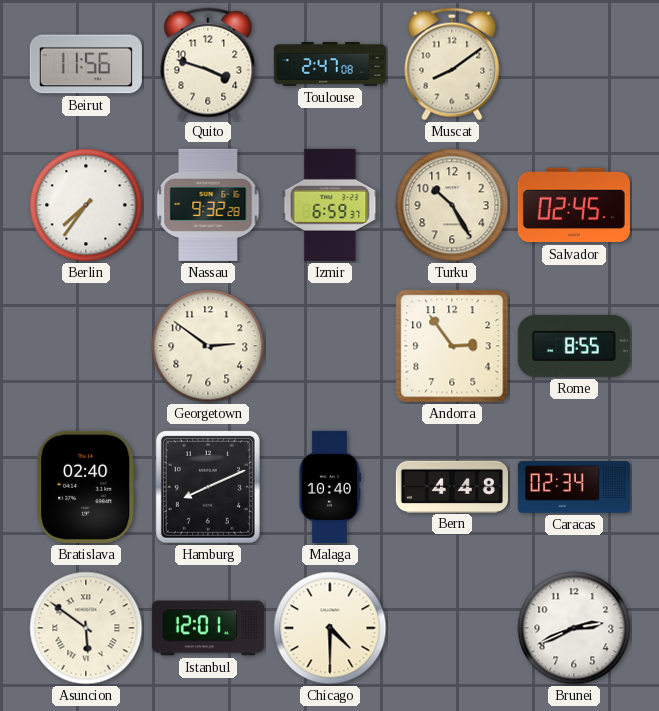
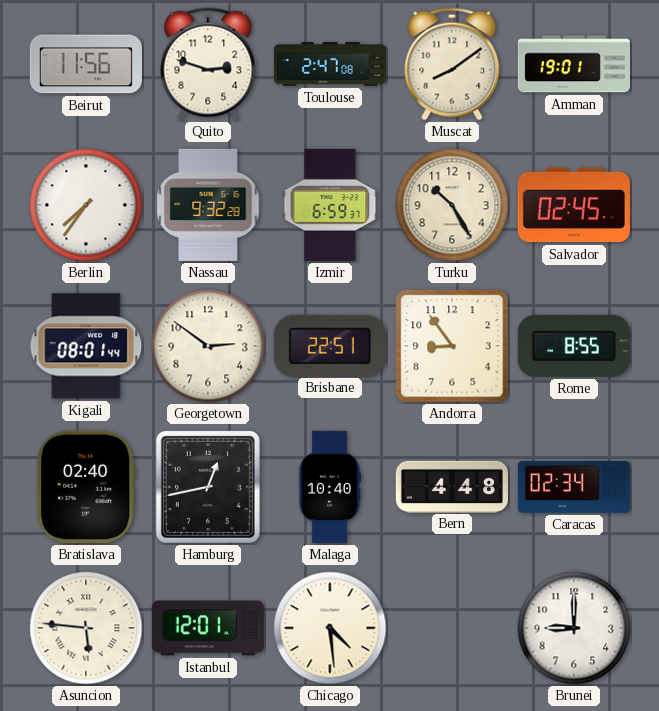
Quito: 3:48 -> 2:48 (208, 64)
Amman: none -> 19:01 (574, 64)
Kigali: none -> 08:01 (86, 346)
Brisbane: none -> 22:51 (330, 345)
Andorra: 2:54 -> 8:54 (452, 346)
Hamburg: 8:11 -> 12:43 (208, 487)
Asuncion: 5:51 -> 5:46 (86, 628)
Chicago: 4:30 -> 4:29 (330, 628)
Brunei: 2:41 -> 9:00 (574, 628)
